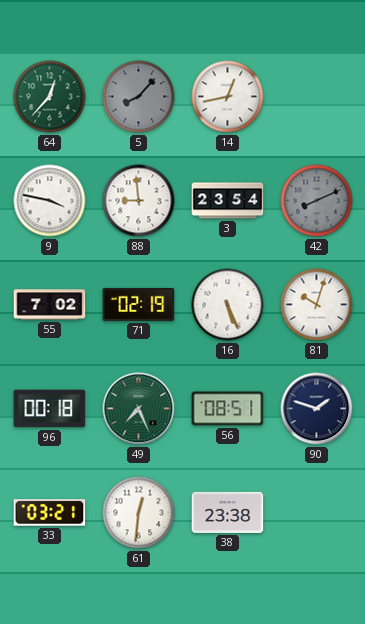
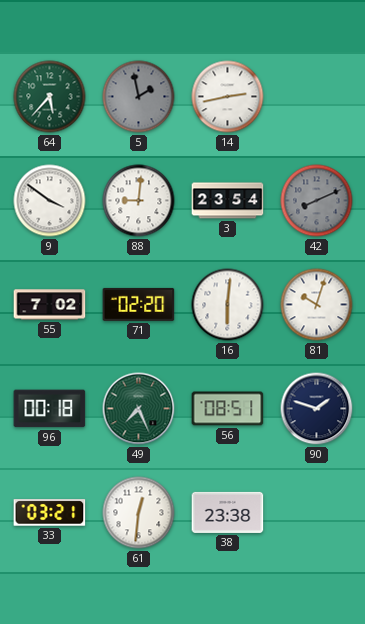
64: 12:37 -> 5:37 (50, 97)
5: 8:07 -> 1:58 (139, 97)
14: 12:43 -> 2:43 (228, 97)
9: 3:47 -> 3:51 (50, 201)
88: 8:59 -> 9:01 (139, 201)
71: 02:19 -> 02:20 (139, 304)
16: 5:26 -> 6:01 (228, 305)
